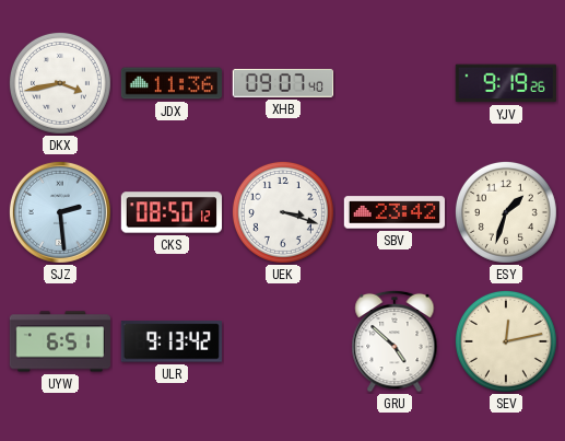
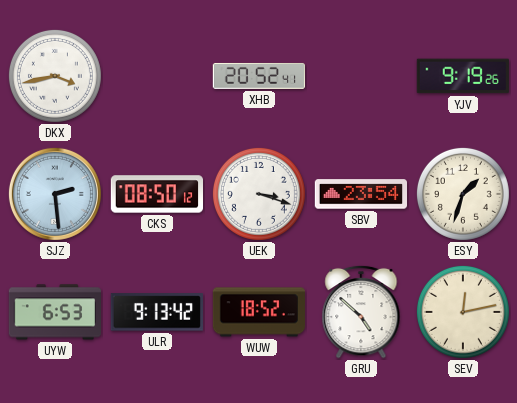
JDX: 11:36 -> none (170, 83)
XHB: 09:07 -> 20:52 (258, 76)
SBV: 23:42 -> 23:54 (360, 194)
UYW: 6:51 -> 6:53 (54, 312)
WUW: none -> 18:52 (258, 312)
